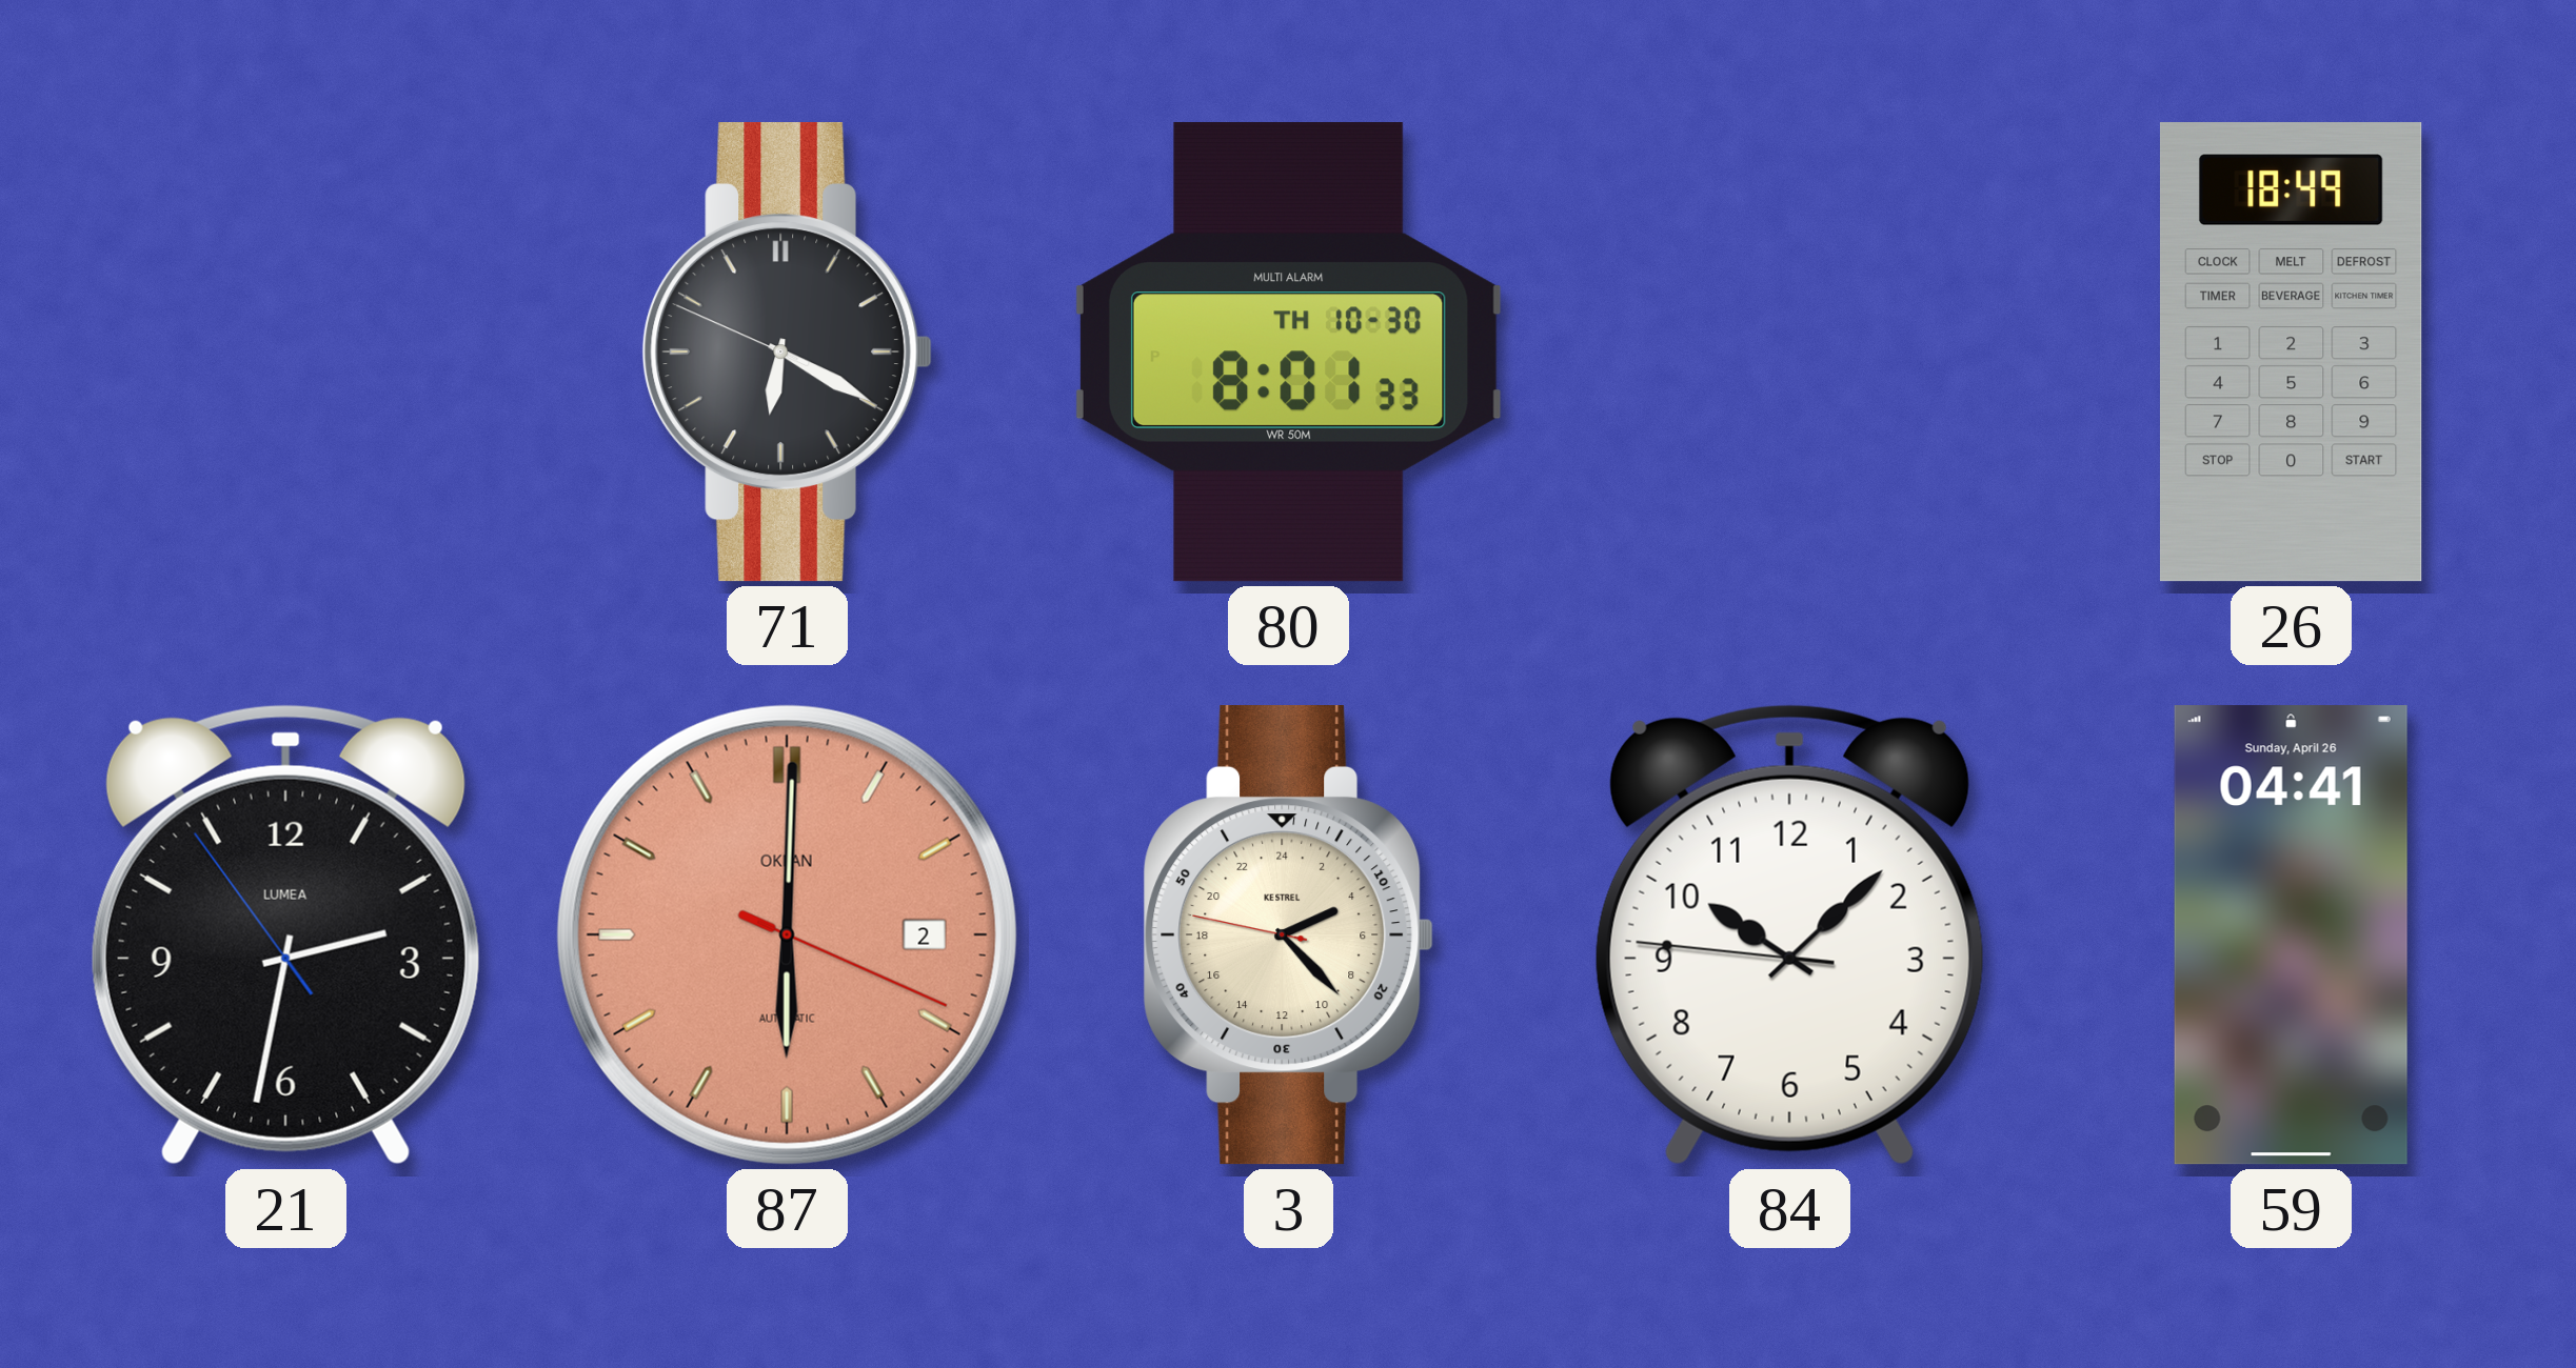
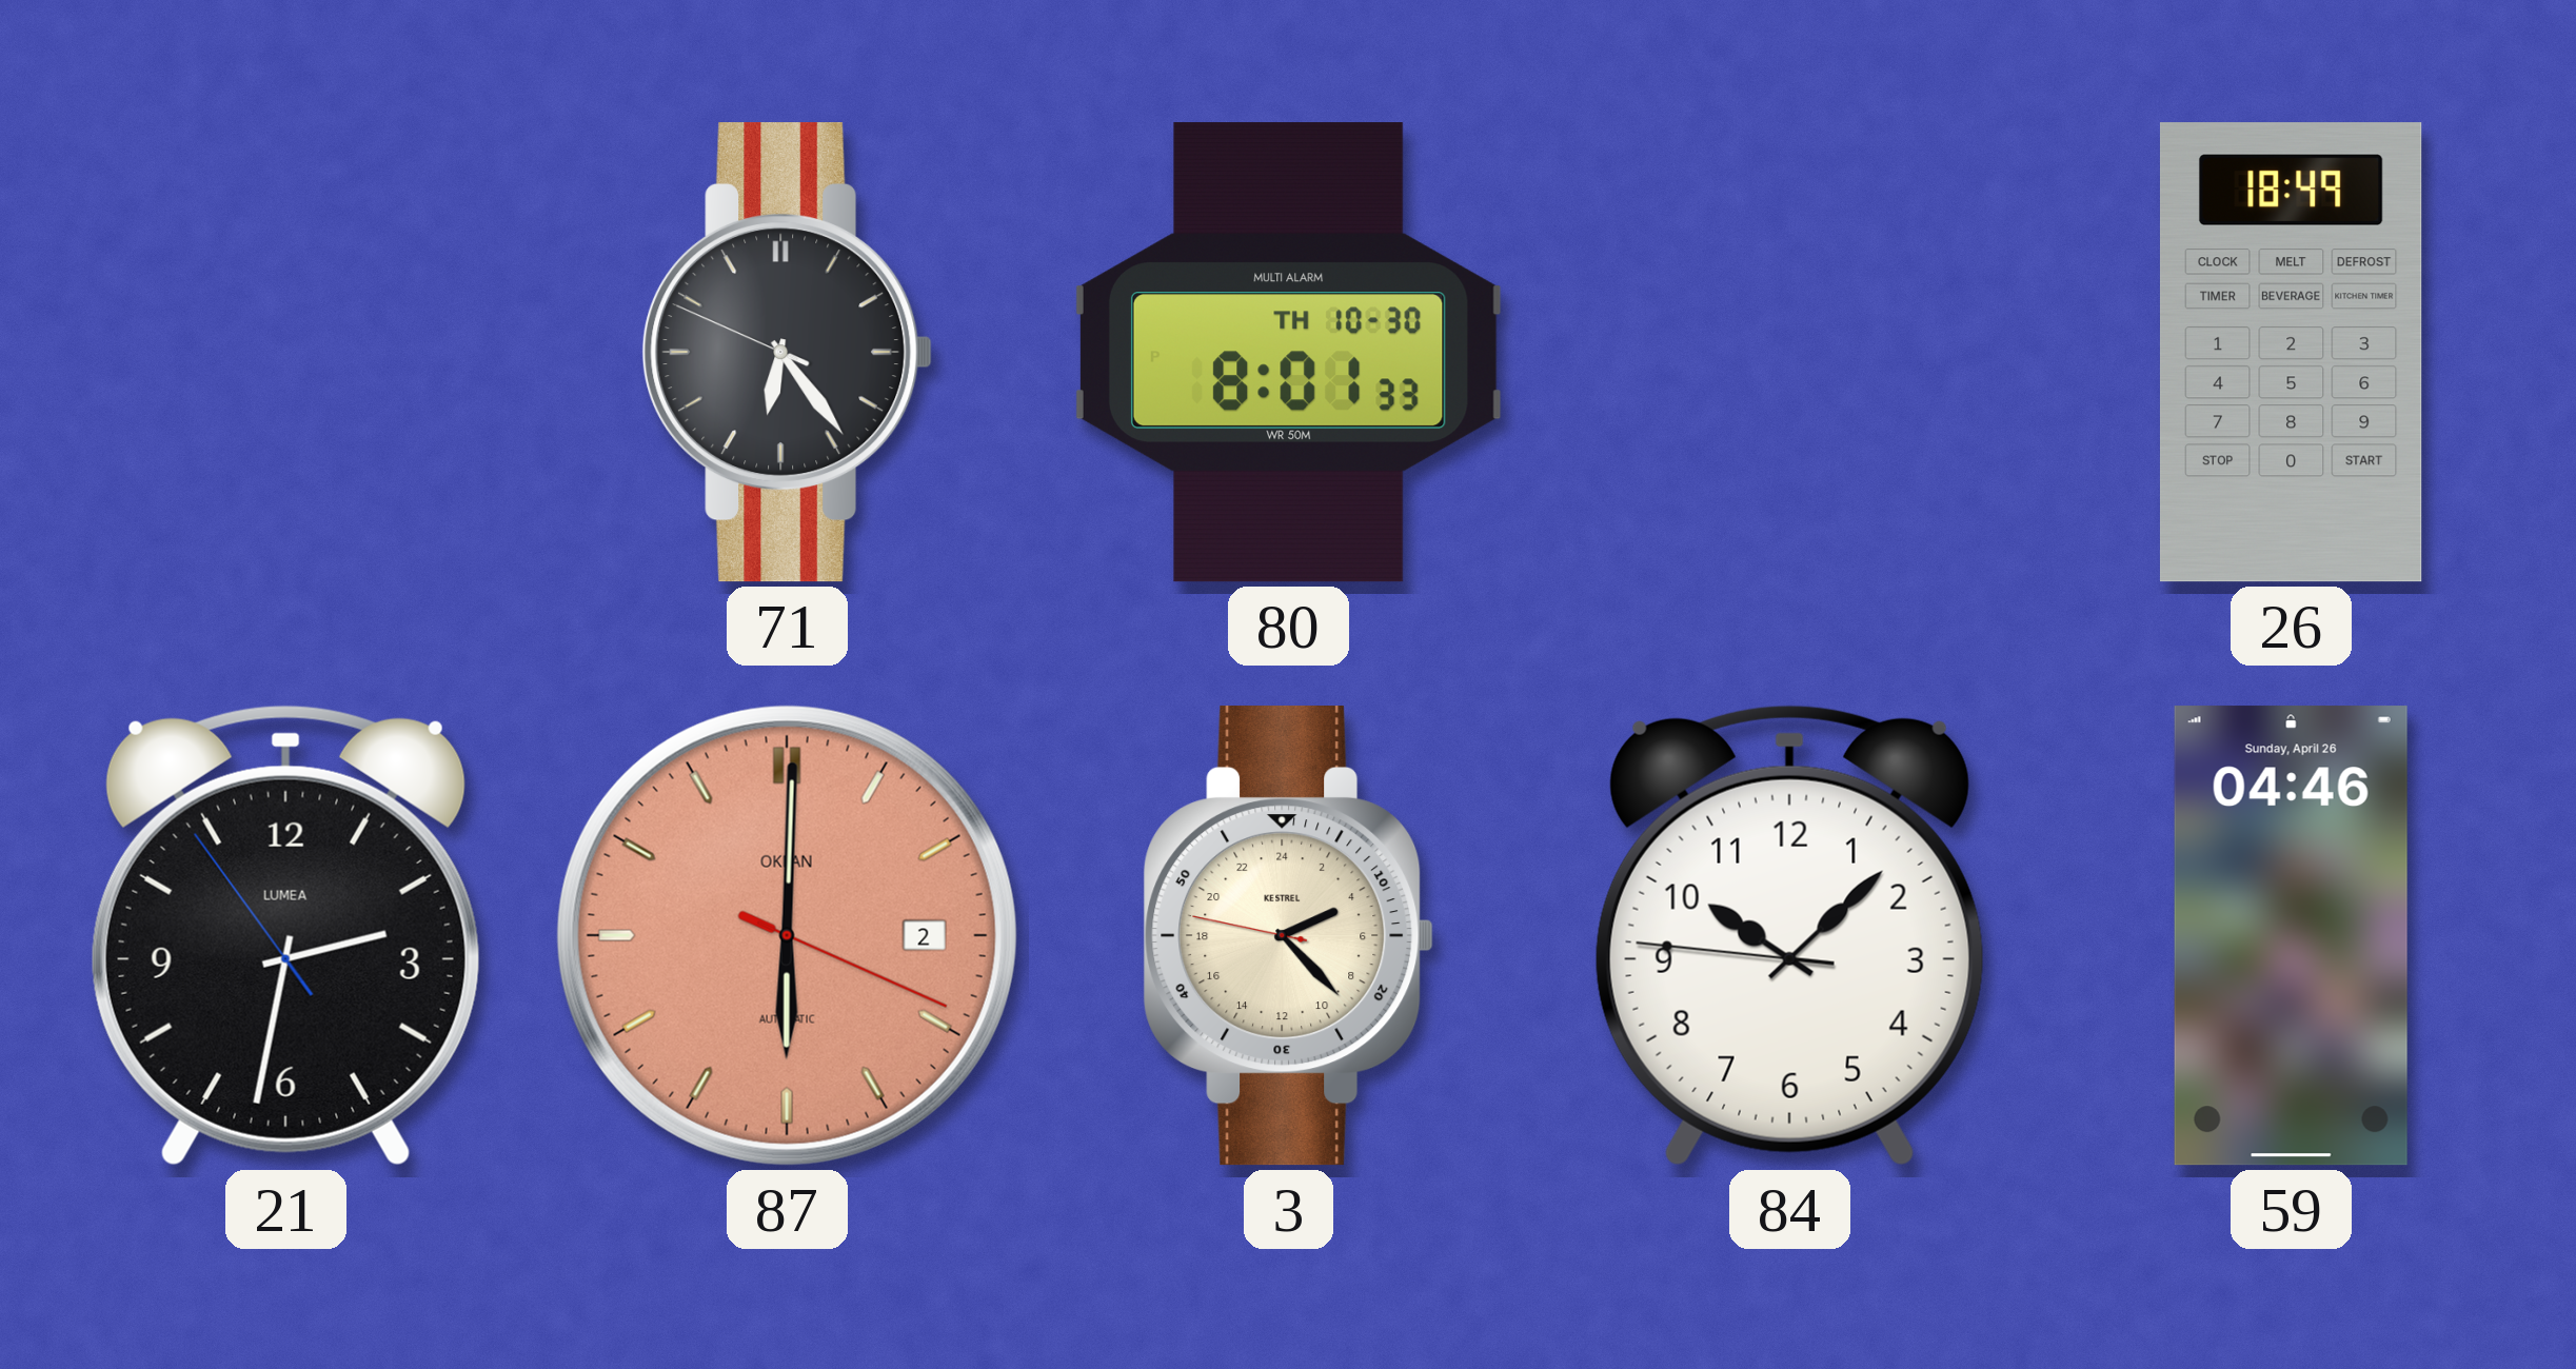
71: 6:19 -> 6:23 (788, 353)
59: 04:41 -> 04:46 (2291, 936)
